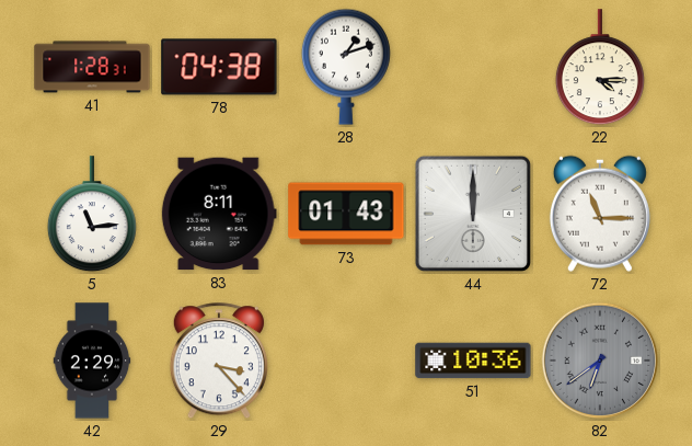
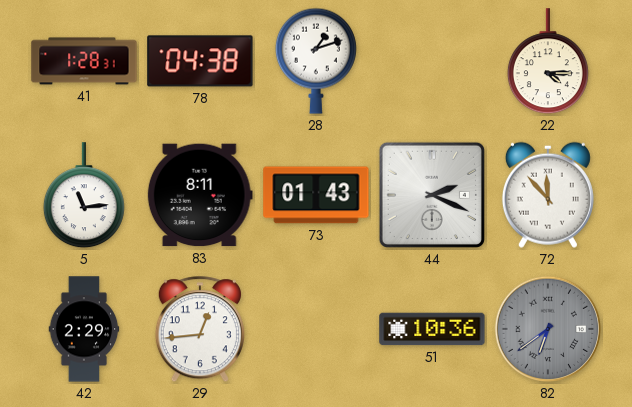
44: 12:00 -> 2:19 (432, 195)
72: 11:15 -> 11:53 (548, 195)
29: 3:23 -> 12:44 (200, 330)
